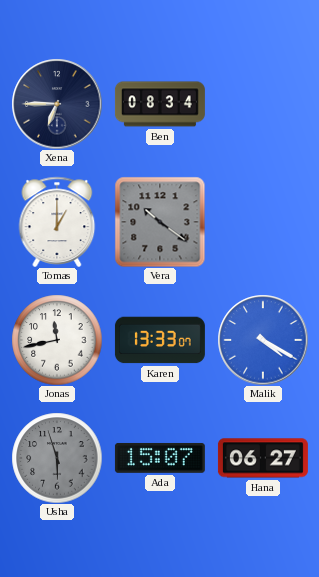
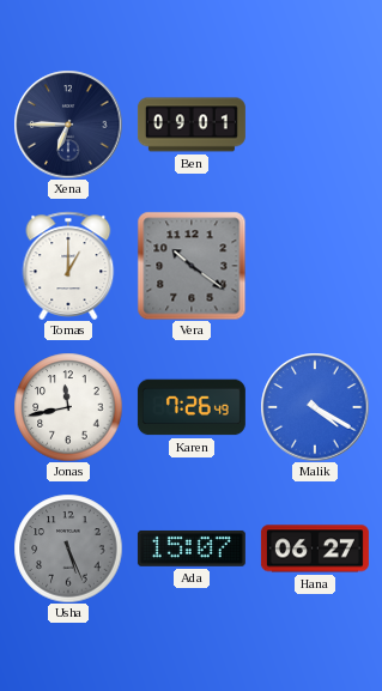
Ben: 08:34 -> 09:01 (192, 125)
Karen: 13:33 -> 7:26 (192, 407)
Usha: 5:57 -> 5:26 (68, 548)
